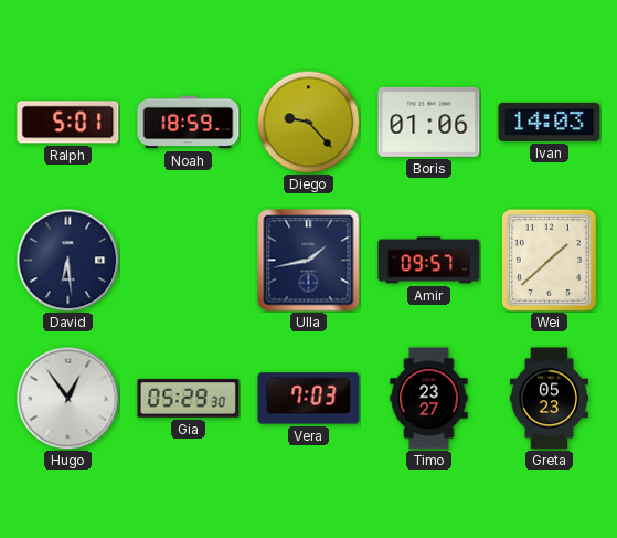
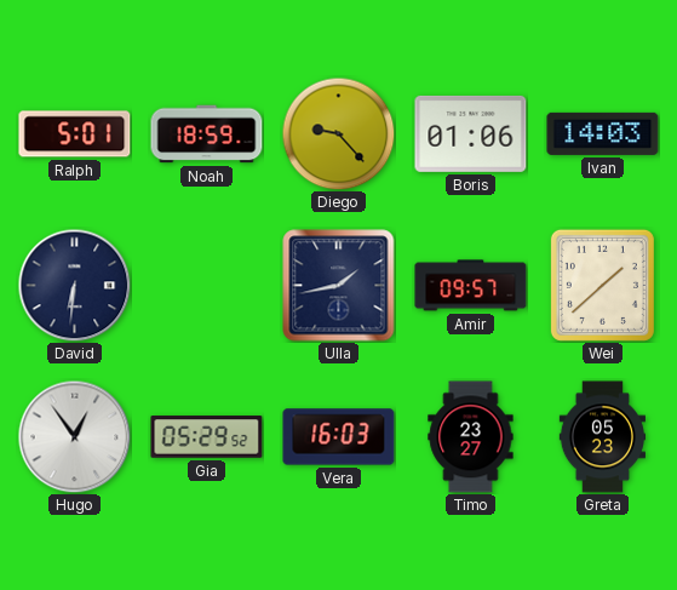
David: 6:29 -> 6:31 (74, 285)
Gia: 05:29:30 -> 05:29:52 (207, 437)
Vera: 7:03 -> 16:03 (339, 437)
